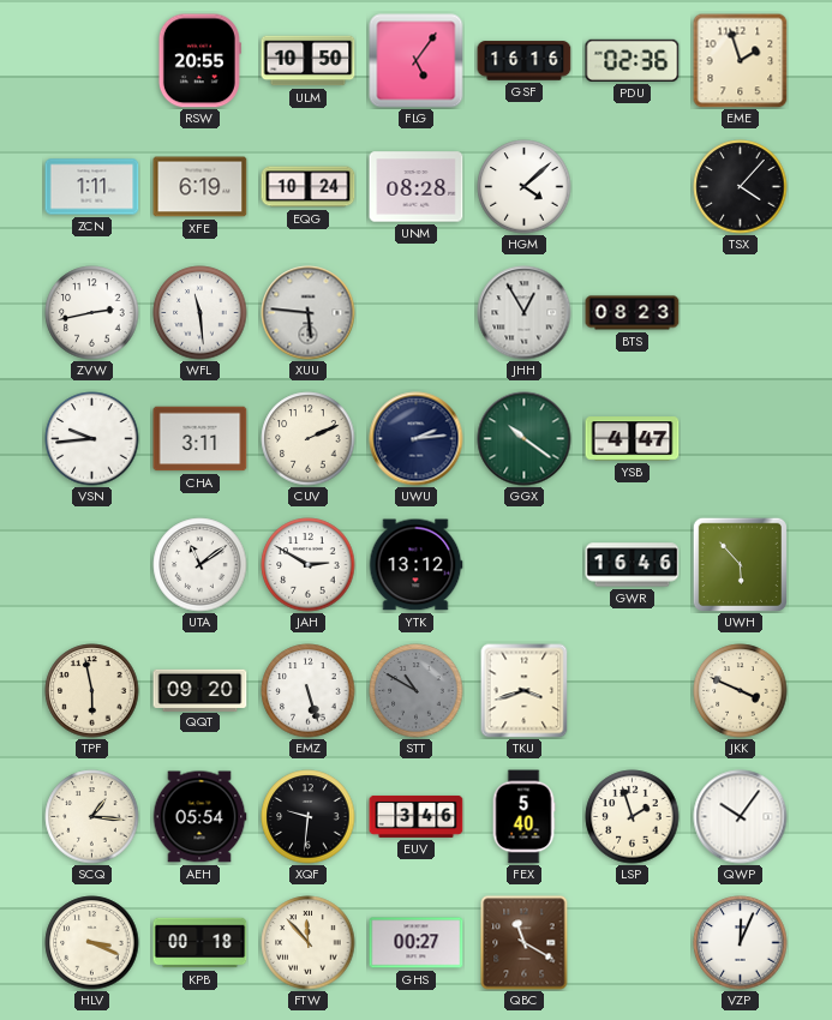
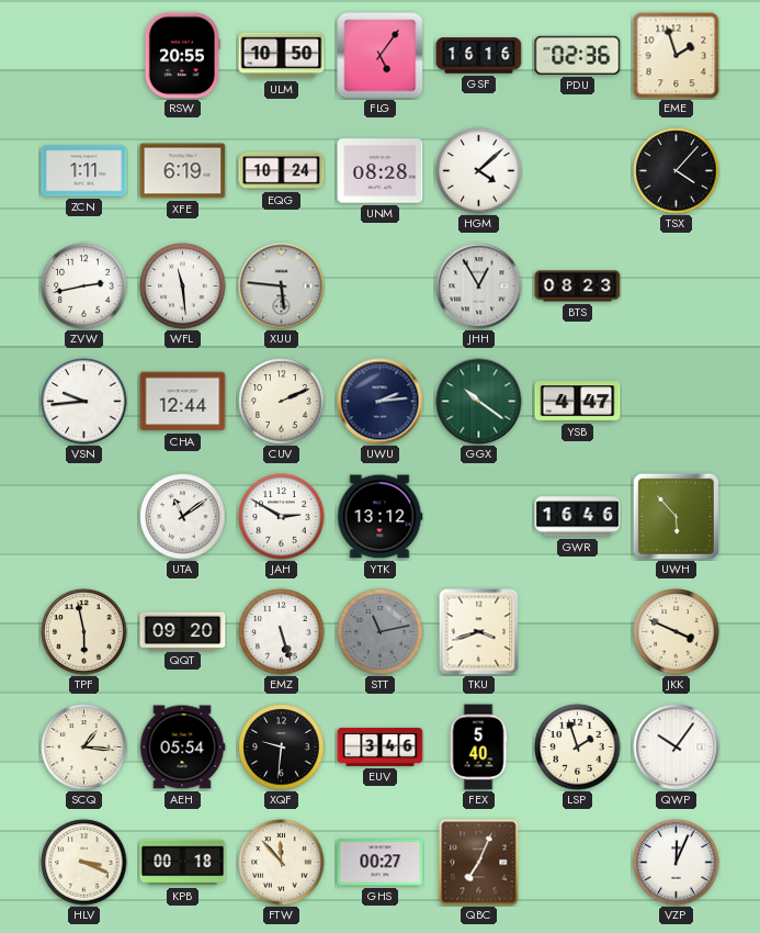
CHA: 3:11 -> 12:44 (183, 402)
STT: 10:50 -> 11:13 (381, 632)
QBC: 11:20 -> 7:04 (479, 863)
